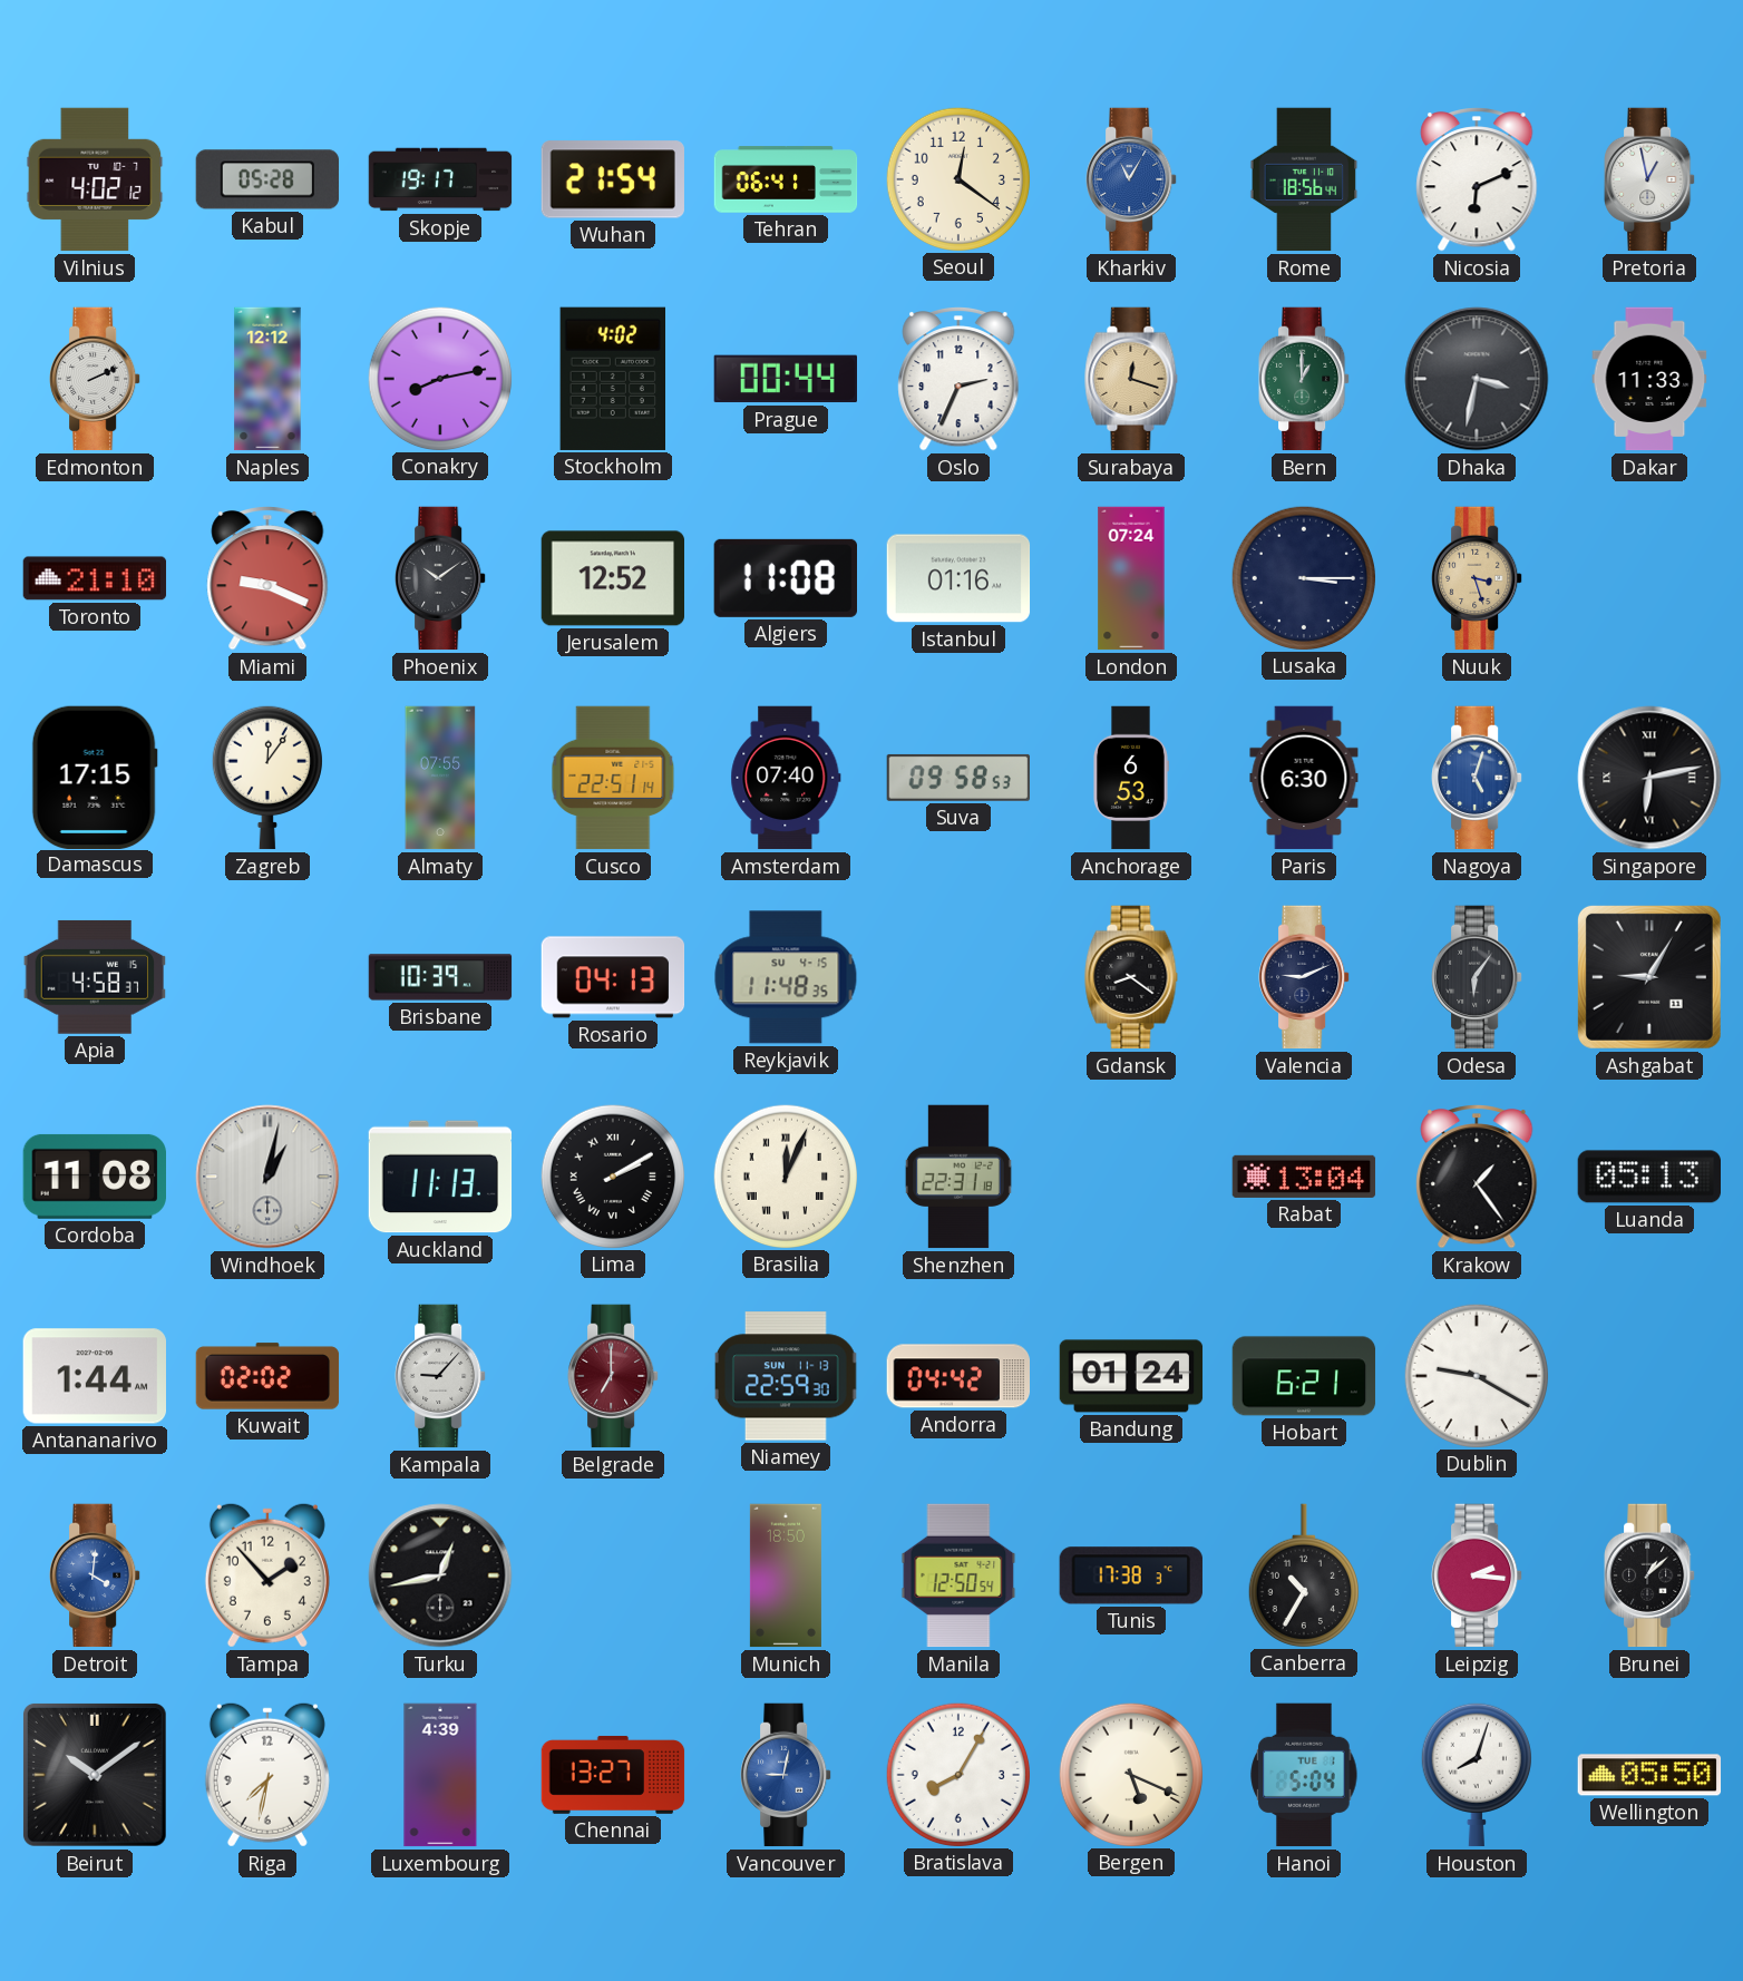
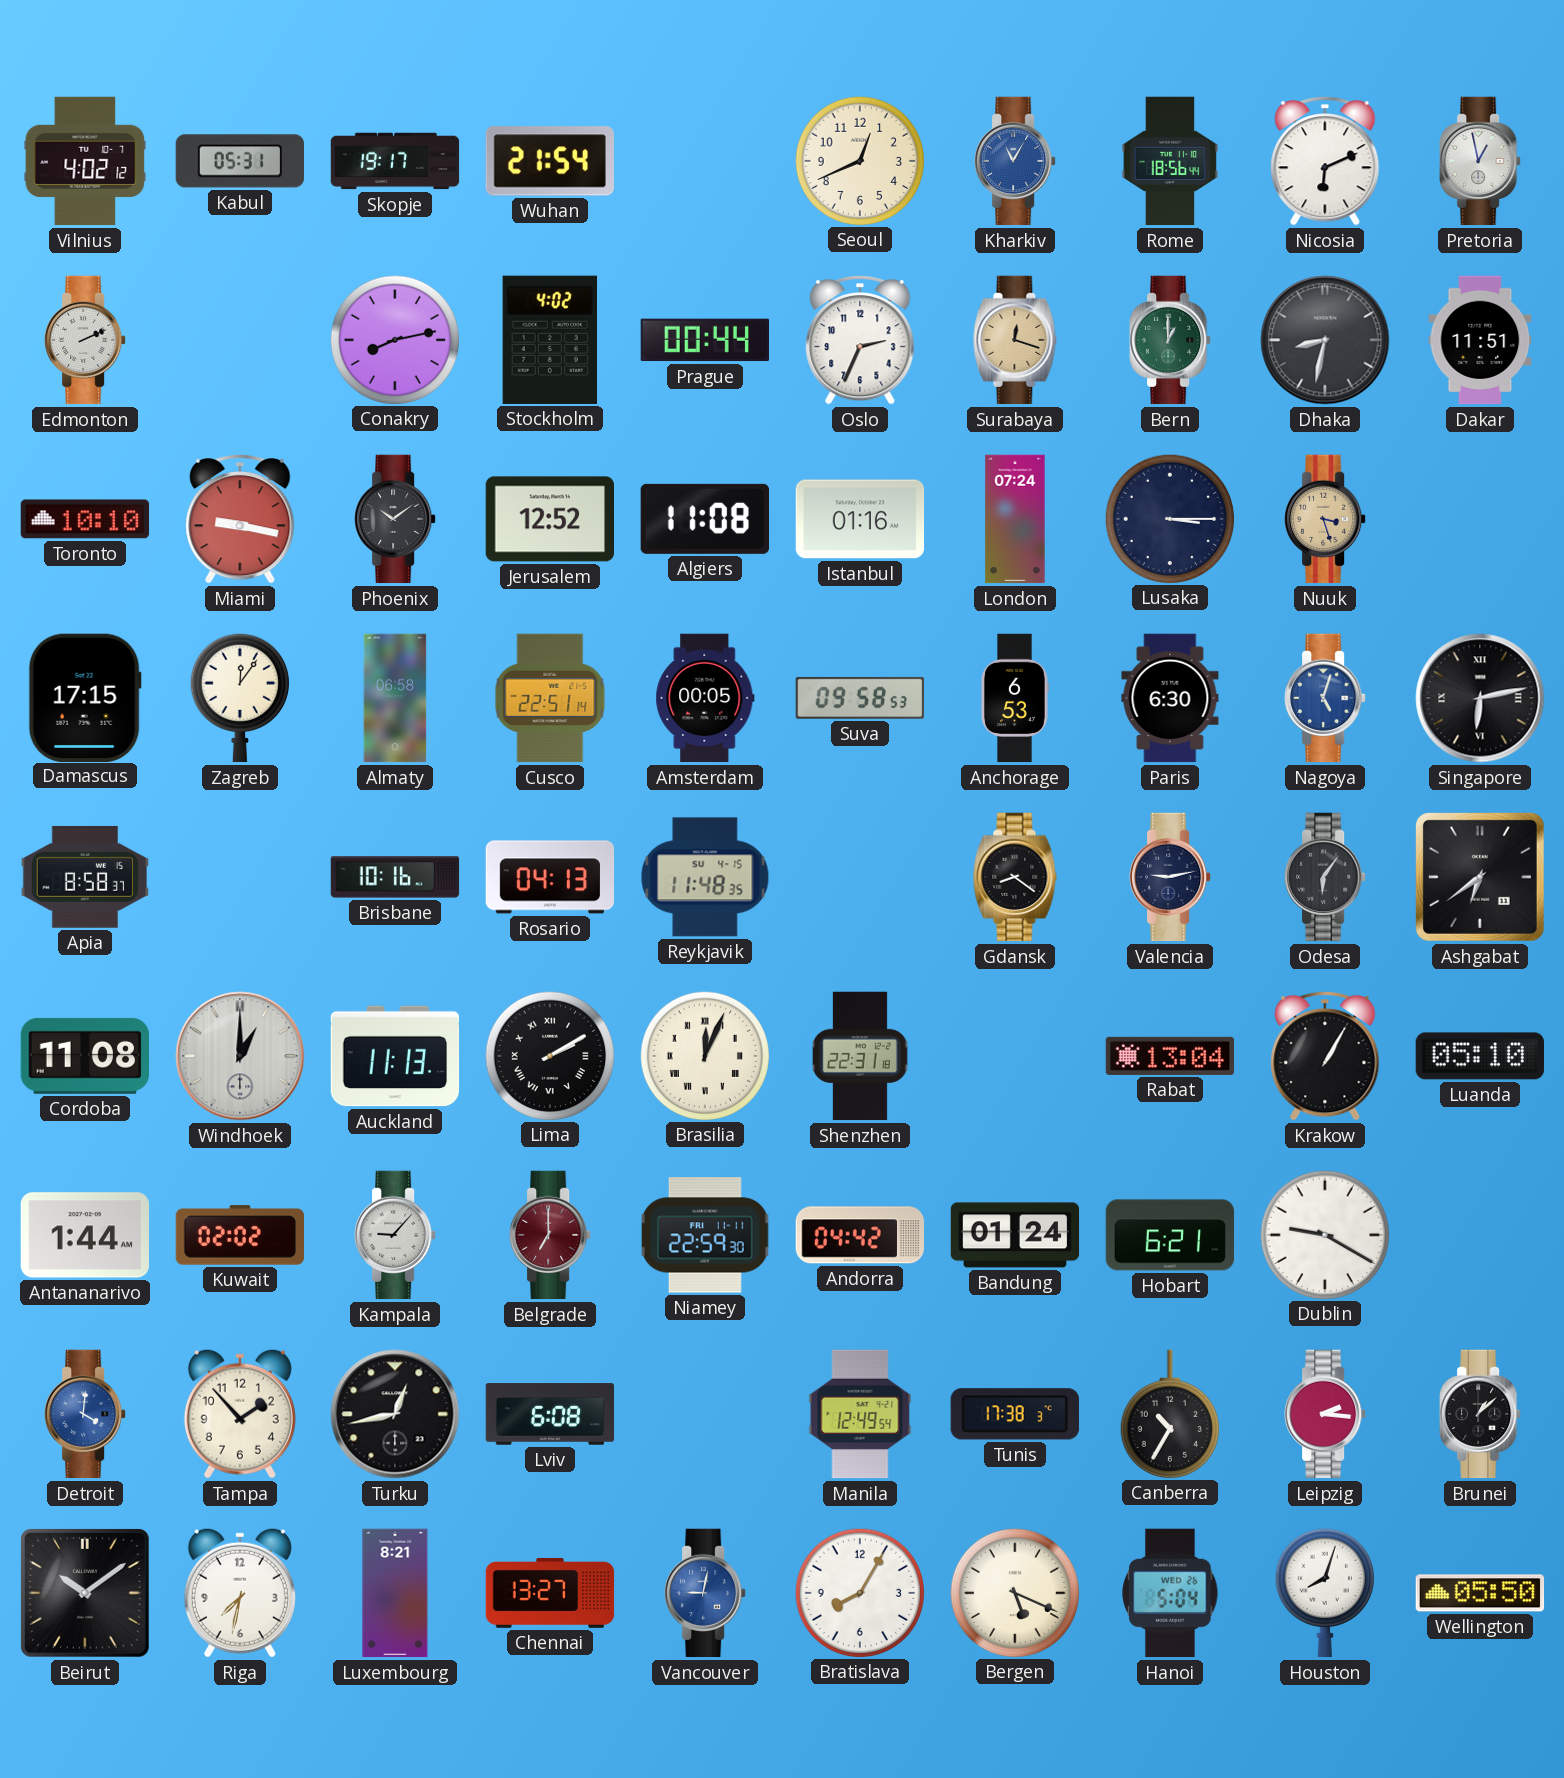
Kabul: 05:28 -> 05:31 (239, 161)
Tehran: 06:41 -> none (786, 179)
Seoul: 12:21 -> 12:41 (859, 160)
Naples: 12:12 -> none (267, 379)
Dhaka: 3:32 -> 8:32 (1325, 340)
Dakar: 11:33 -> 11:51 (1480, 340)
Toronto: 21:10 -> 10:10 (85, 519)
Miami: 9:19 -> 9:17 (240, 519)
Almaty: 07:55 -> 06:58 (395, 698)
Amsterdam: 07:40 -> 00:05 (705, 698)
Apia: 4:58 -> 8:58 (84, 877)
Brisbane: 10:39 -> 10:16 (395, 877)
Valencia: 9:11 -> 9:13 (1170, 877)
Ashgabat: 9:05 -> 6:39 (1480, 877)
Windhoek: 1:02 -> 1:00 (240, 1056)
Krakow: 1:24 -> 1:05 (1325, 1056)
Luanda: 05:13 -> 05:10 (1479, 1056)
Niamey date: SUN 11-13 -> FRI 11-11 (705, 1235)
Lviv: none -> 6:08 (550, 1414)
Munich: 18:50 -> none (786, 1575)
Manila: 12:50 -> 12:49 (860, 1414)
Luxembourg: 4:39 -> 8:21 (395, 1593)
Hanoi date: TUE 1 -> WED 26 (1170, 1593)
